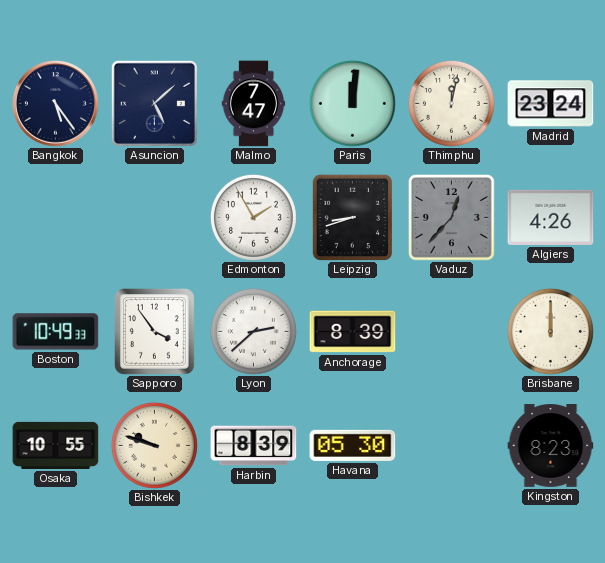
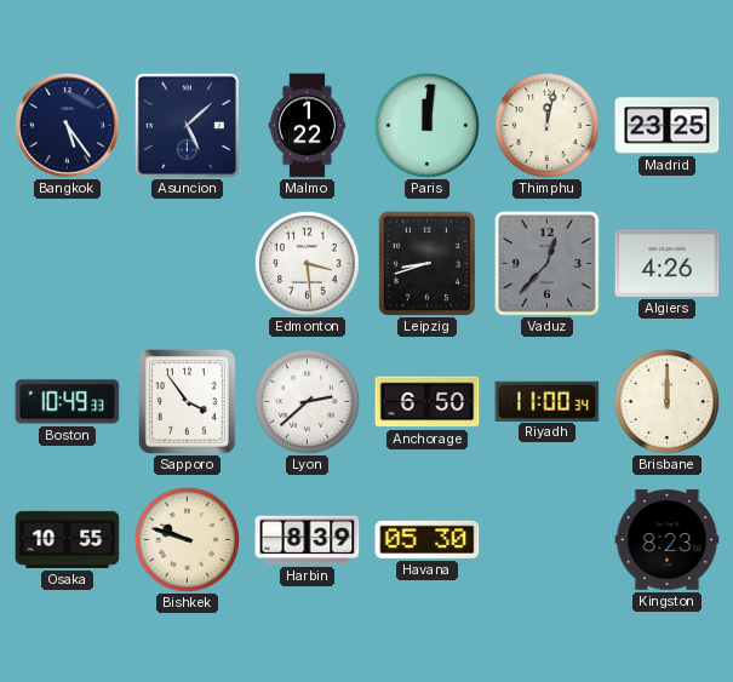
Malmo: 7:47 -> 1:22 (308, 126)
Madrid: 23:24 -> 23:25 (668, 126)
Edmonton: 1:55 -> 3:29 (307, 263)
Anchorage: 8:39 -> 6:50 (428, 402)
Riyadh: none -> 11:00 (548, 401)
